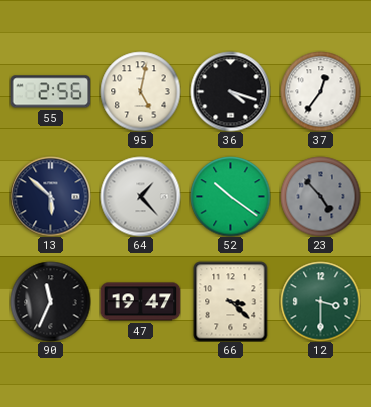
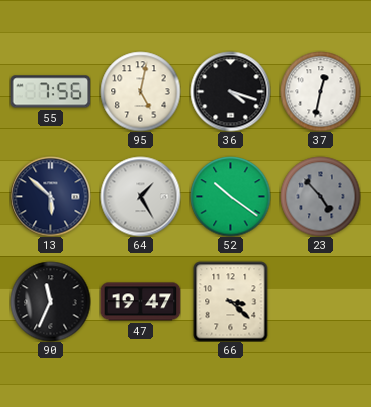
55: 2:56 -> 7:56 (50, 92)
37: 12:36 -> 12:32 (320, 91)
64: 1:23 -> 1:25 (140, 196)
12: 3:30 -> none (320, 301)
